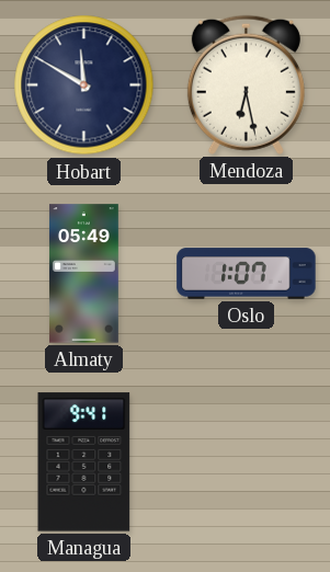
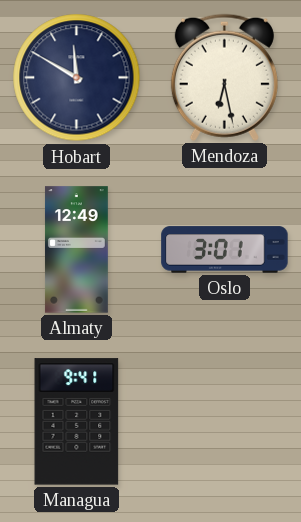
Almaty: 05:49 -> 12:49 (76, 250)
Oslo: 1:07 -> 3:01 (225, 250)
